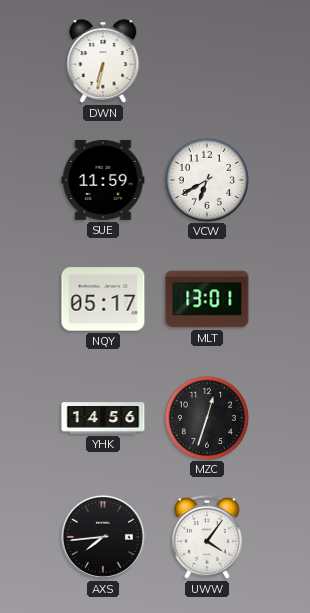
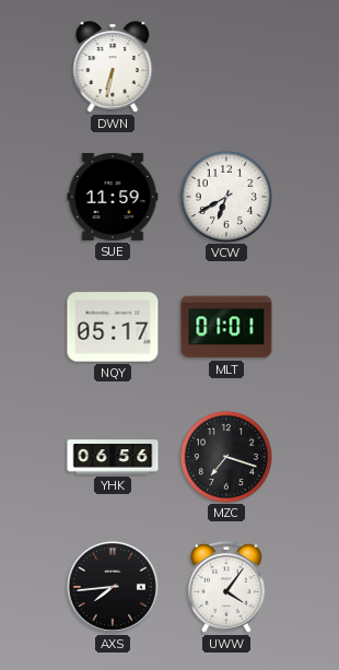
MLT: 13:01 -> 01:01 (226, 327)
YHK: 14:56 -> 06:56 (113, 457)
MZC: 12:33 -> 7:18 (225, 456)
